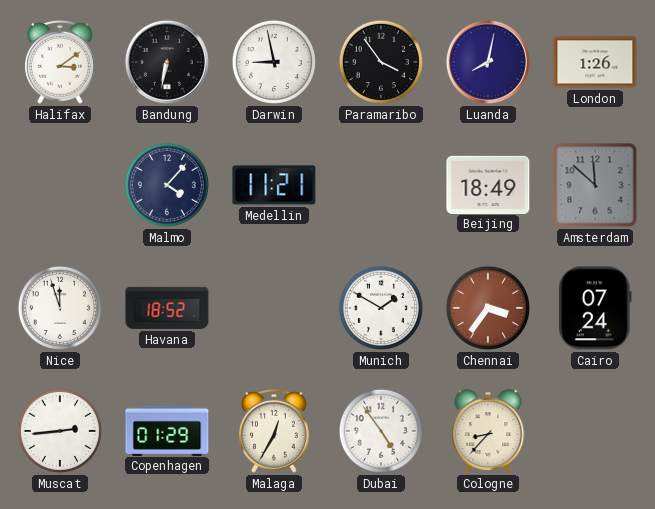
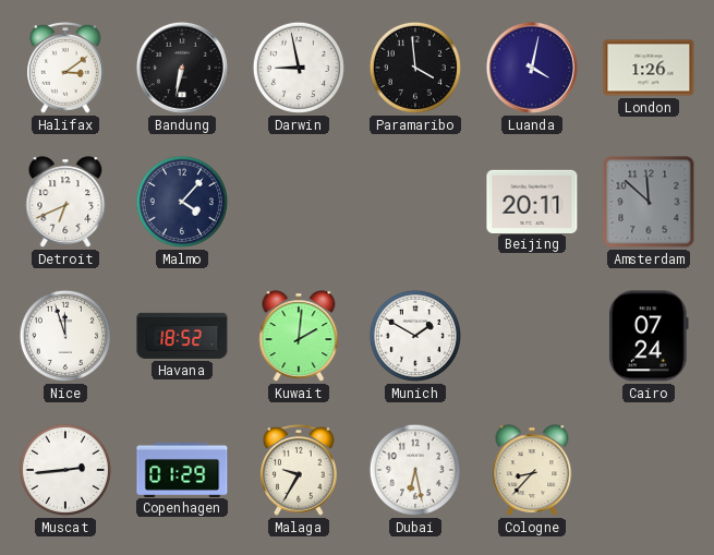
Paramaribo: 3:54 -> 3:59 (415, 68)
Luanda: 8:02 -> 4:02 (532, 68)
Detroit: none -> 6:41 (65, 202)
Medellin: 11:21 -> none (274, 185)
Beijing: 18:49 -> 20:11 (532, 201)
Kuwait: none -> 2:01 (299, 336)
Chennai: 3:36 -> none (488, 308)
Malaga: 12:35 -> 9:35 (300, 470)
Dubai: 4:54 -> 6:28 (415, 470)
